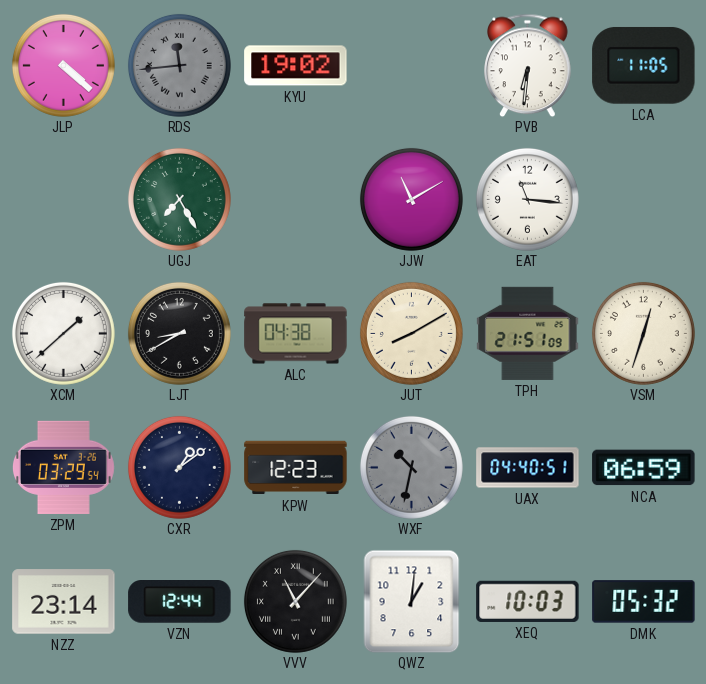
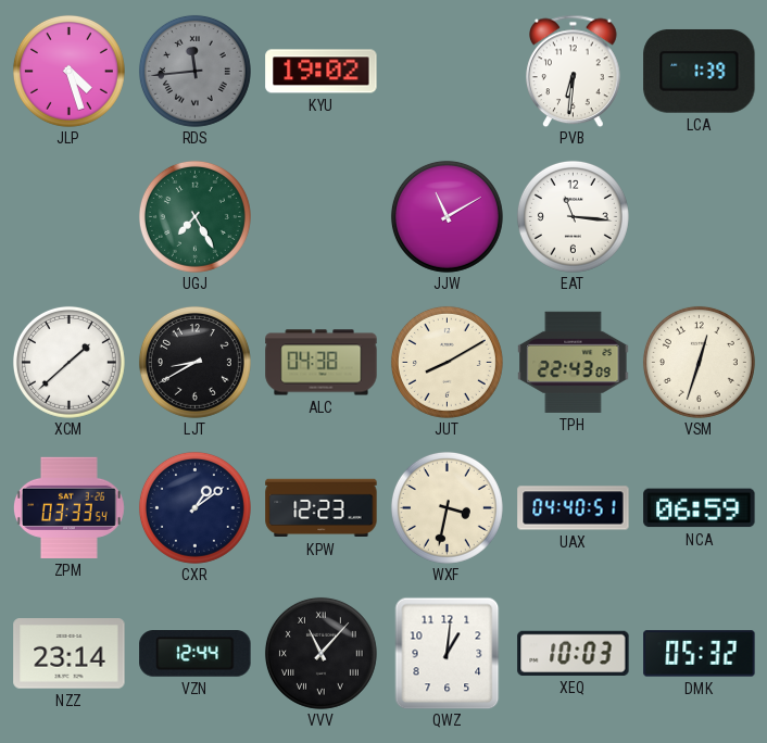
JLP: 4:22 -> 4:27 (68, 71)
LCA: 11:05 -> 1:39 (700, 71)
TPH: 21:51 -> 22:43 (574, 362)
ZPM: 03:29 -> 03:33 (68, 507)
WXF: 10:32 -> 3:32 (447, 507)
WXF dial: grey -> cream (447, 507)
